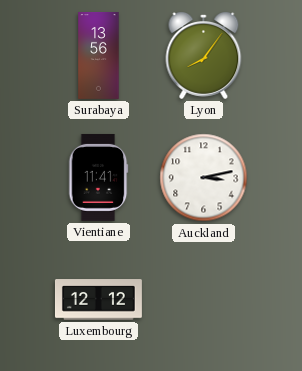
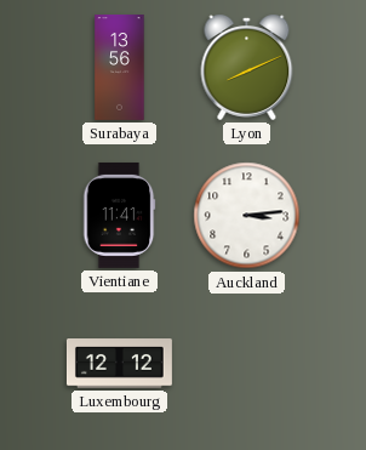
Lyon: 8:06 -> 8:11 (247, 67)
Auckland: 3:13 -> 3:14 (247, 216)
